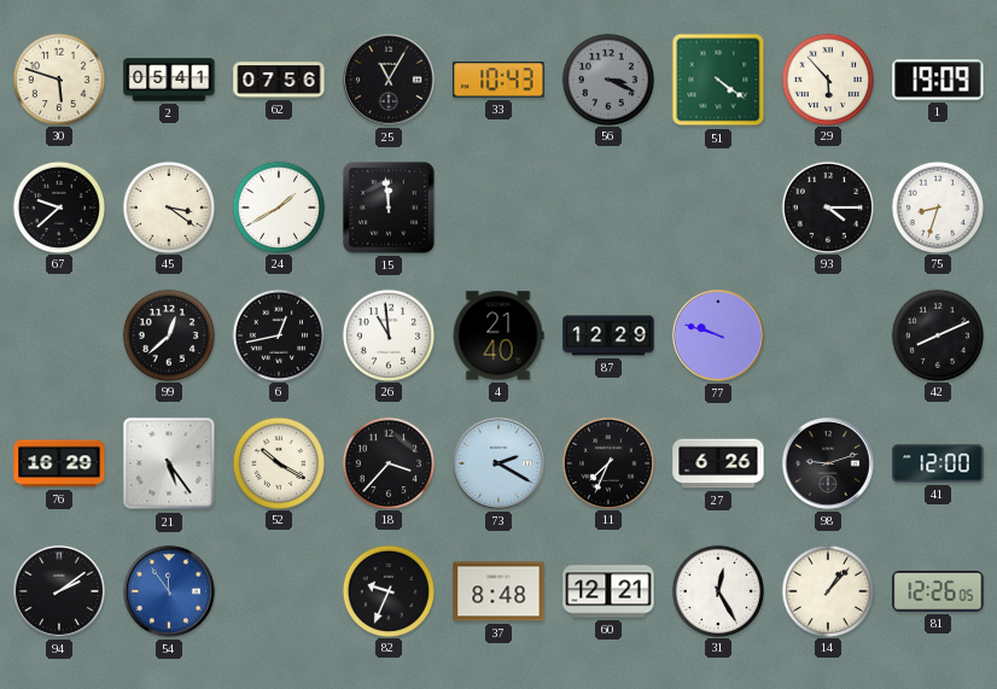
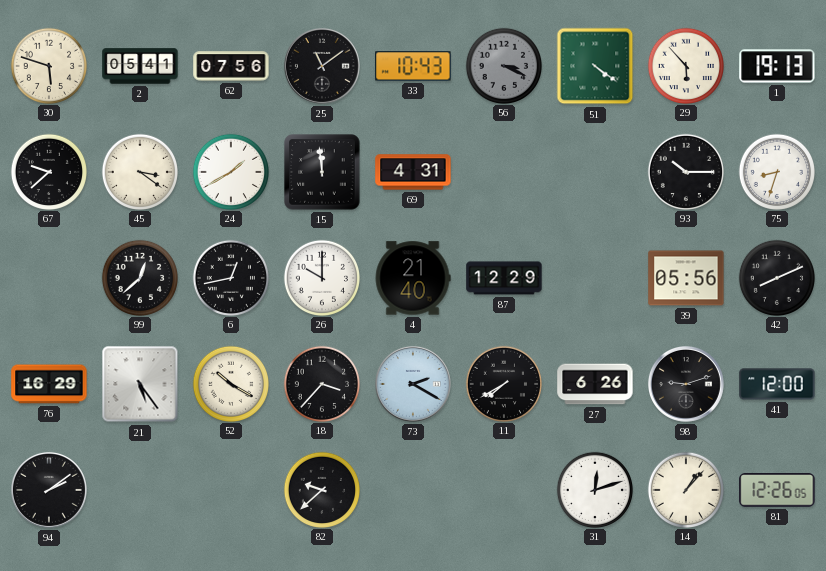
25: 11:05 -> 11:09 (323, 67)
1: 19:09 -> 19:13 (777, 66)
69: none -> 4:31 (413, 172)
93: 4:15 -> 10:15 (685, 171)
26: 10:59 -> 10:00 (321, 277)
77: 9:48 -> none (719, 337)
39: none -> 05:56 (686, 278)
11: 7:34 -> 7:40 (503, 383)
54: 11:54 -> none (170, 592)
82: 9:34 -> 9:38 (321, 489)
37: 8:48 -> none (498, 591)
60: 12:21 -> none (608, 591)
31: 12:25 -> 12:12 (594, 489)
